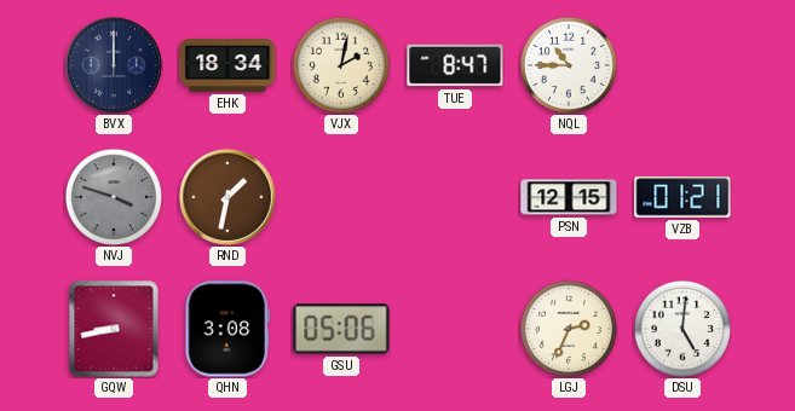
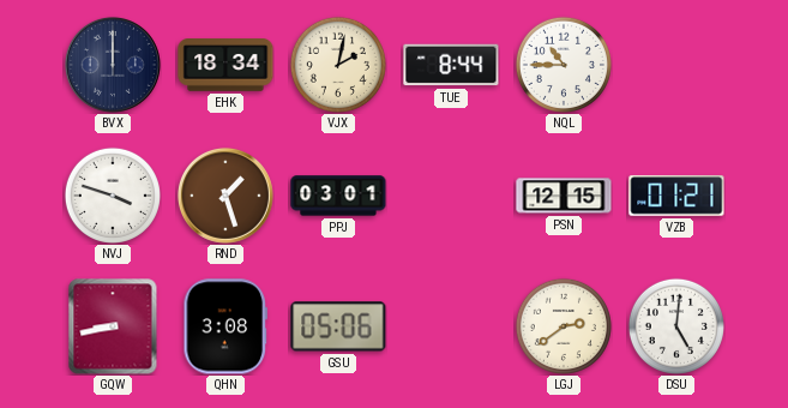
TUE: 8:47 -> 8:44 (451, 65)
NVJ dial: grey -> white (113, 196)
RND: 1:32 -> 1:27 (225, 196)
PPJ: none -> 03:01 (338, 196)
LGJ: 2:34 -> 2:39 (564, 326)
